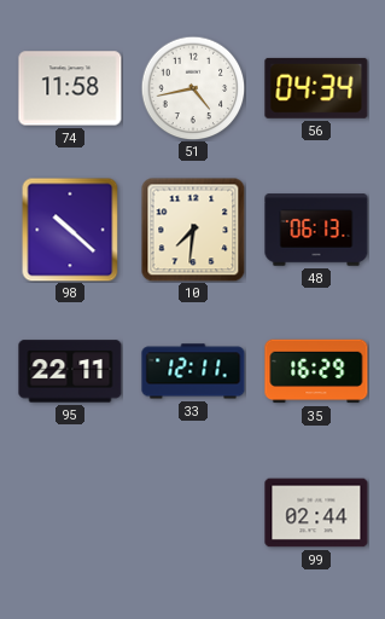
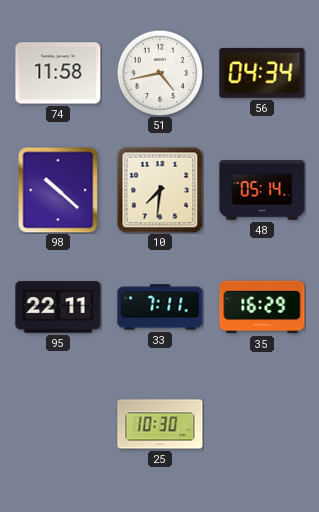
48: 06:13 -> 05:14 (262, 190)
33: 12:11 -> 7:11 (160, 307)
25: none -> 10:30 (160, 424)
99: 02:44 -> none (316, 513)
